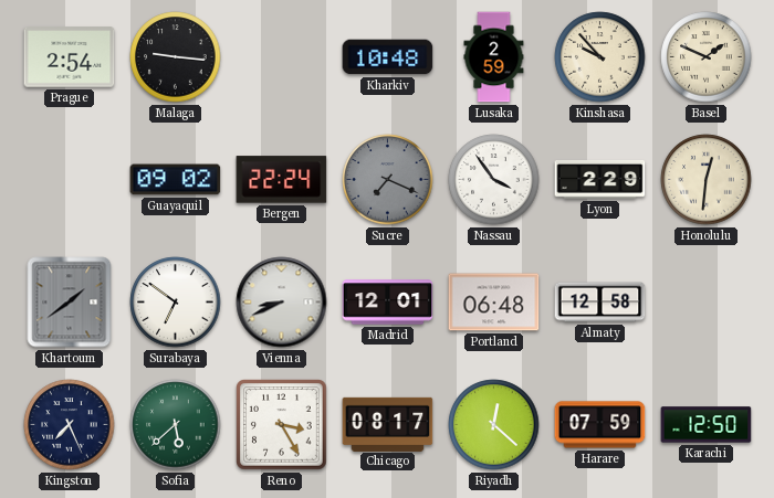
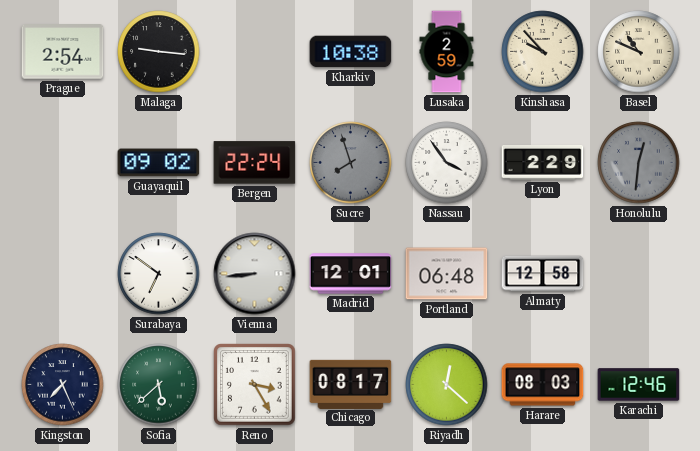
Kharkiv: 10:48 -> 10:38 (351, 52)
Basel: 1:49 -> 10:49 (639, 52)
Sucre: 7:19 -> 7:57 (351, 163)
Honolulu dial: cream -> grey (639, 163)
Khartoum: 1:39 -> none (70, 303)
Vienna: 8:41 -> 8:44 (255, 274)
Harare: 07:59 -> 08:03 (543, 385)
Karachi: 12:50 -> 12:46 (639, 385)
